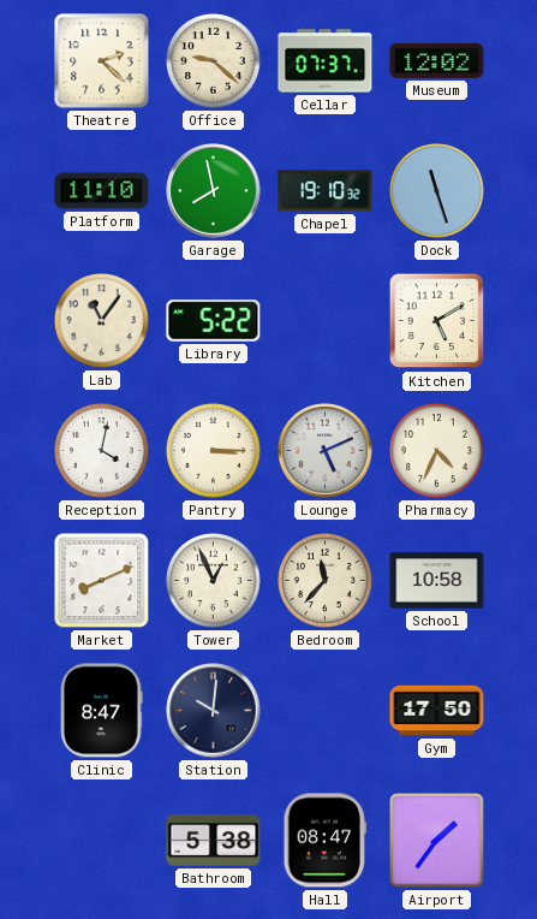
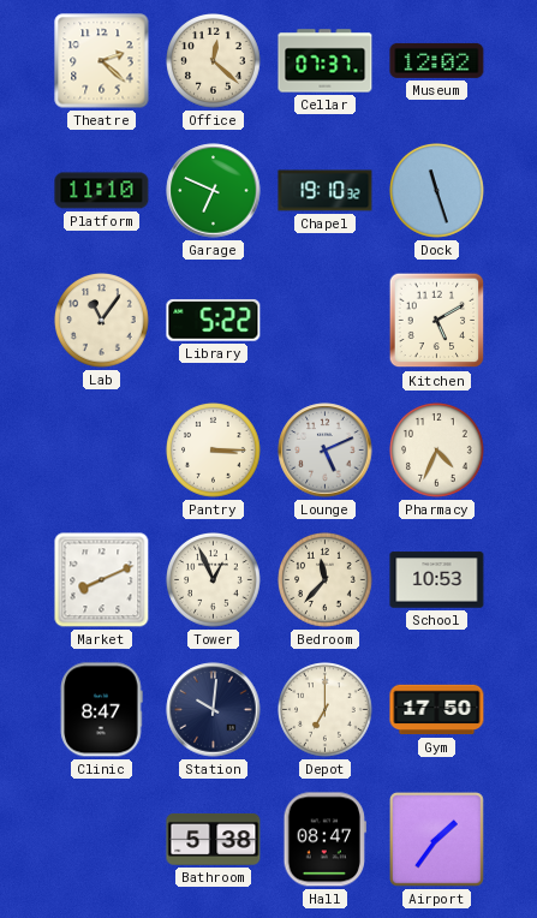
Office: 9:22 -> 12:22 (214, 61)
Garage: 7:58 -> 6:49 (214, 191)
Reception: 4:02 -> none (102, 451)
School: 10:58 -> 10:53 (437, 580)
Depot: none -> 7:00 (326, 710)
